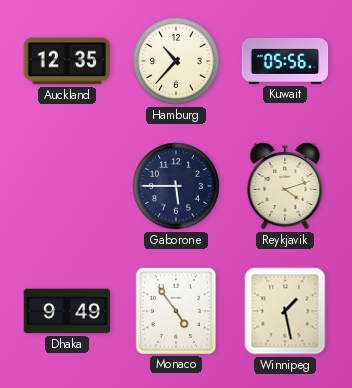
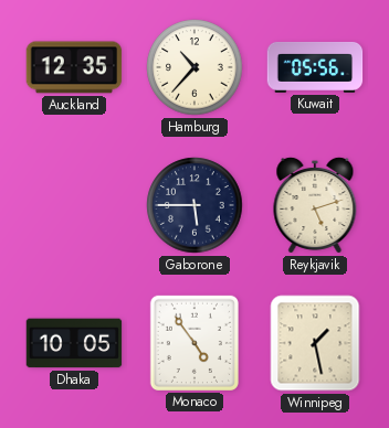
Reykjavik: 4:12 -> 5:12 (315, 205)
Dhaka: 9:49 -> 10:05 (74, 343)
